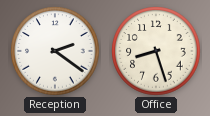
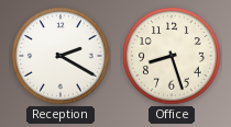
Reception: 2:21 -> 2:20 (61, 56)
